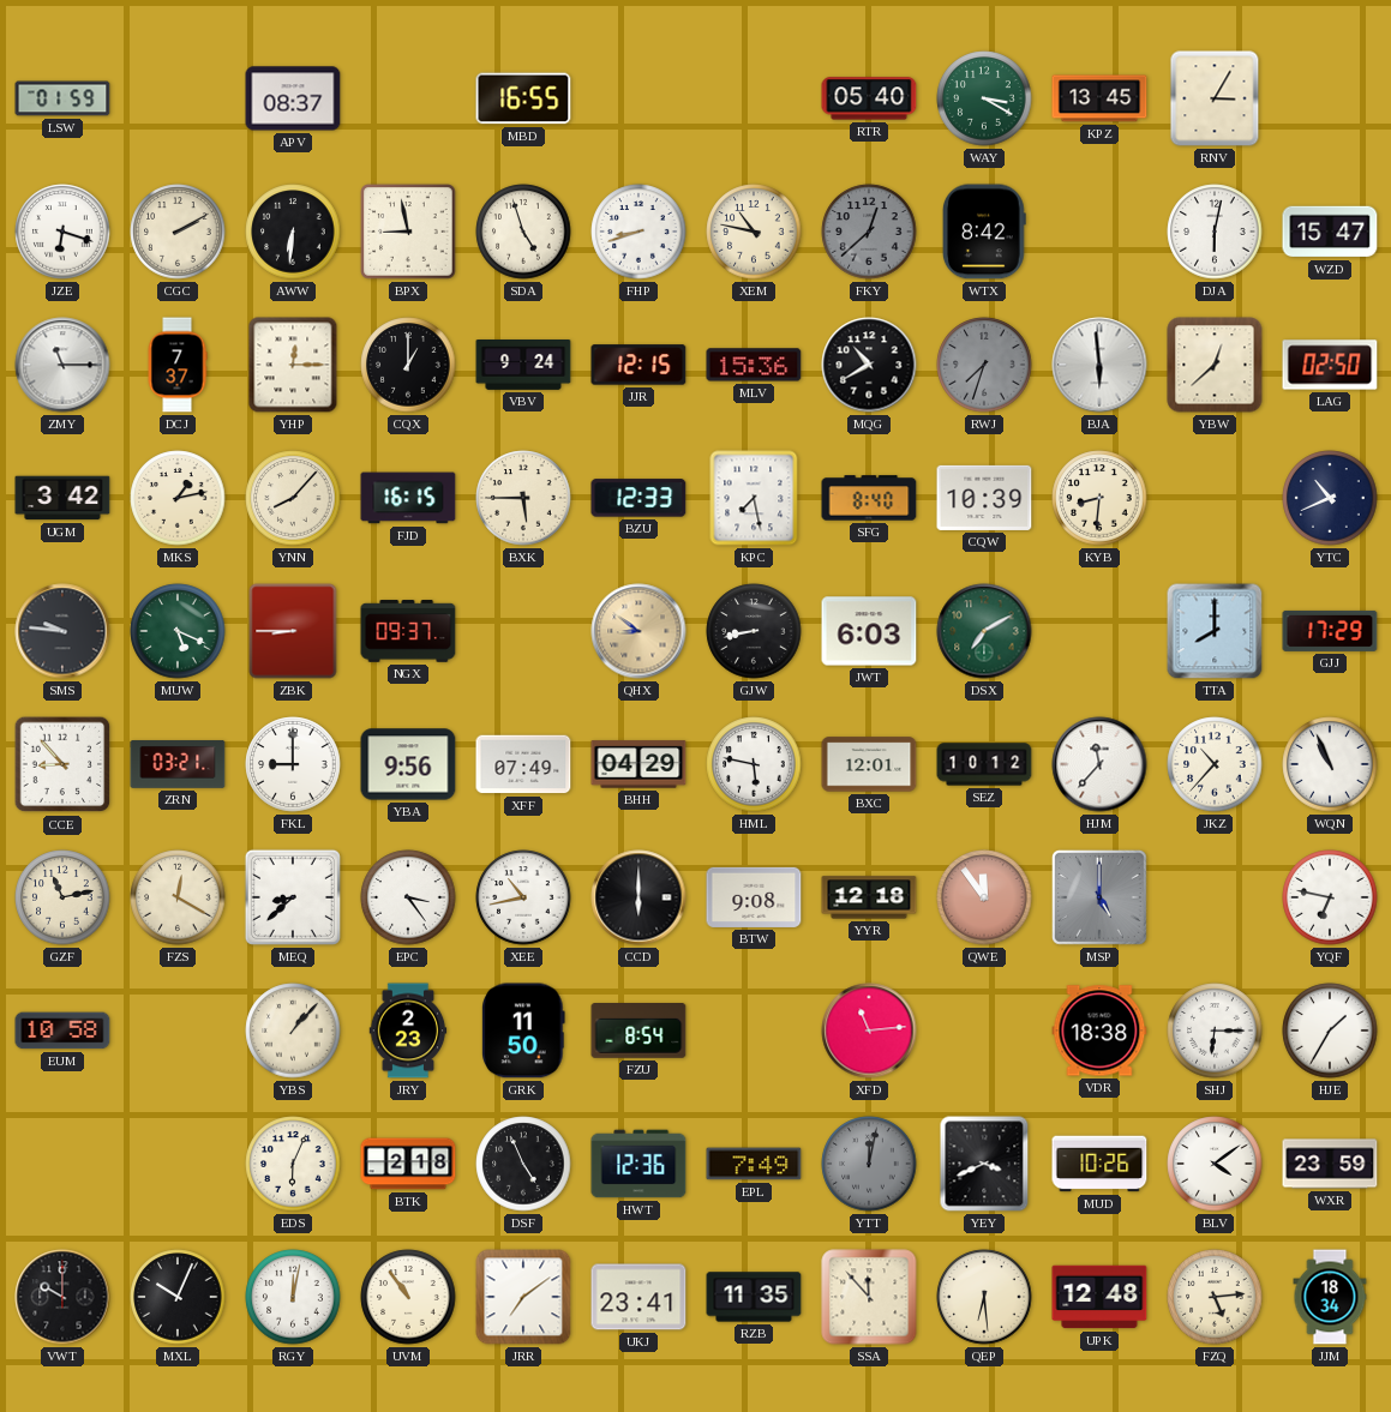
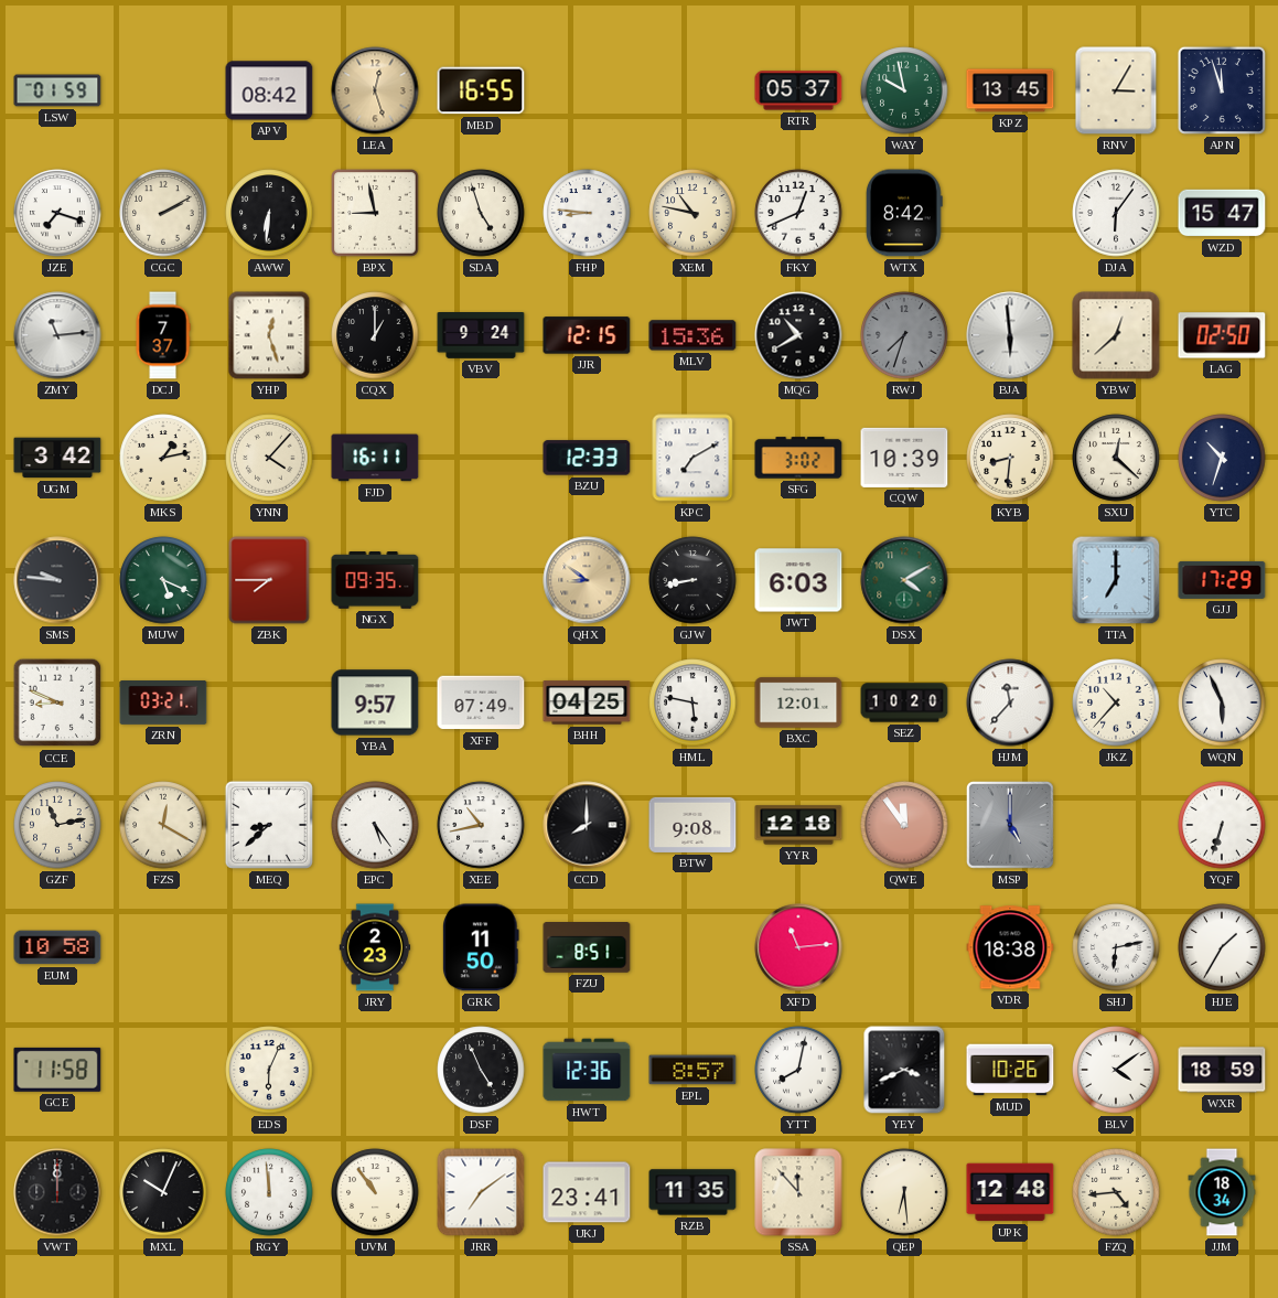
APV: 08:37 -> 08:42 (269, 90)
LEA: none -> 12:27 (375, 90)
RTR: 05:40 -> 05:37 (798, 90)
WAY: 3:20 -> 9:58 (904, 90)
APN: none -> 11:57 (1222, 90)
JZE: 6:18 -> 7:18 (57, 213)
FHP: 8:42 -> 8:46 (587, 213)
FKY: 12:38 -> 12:41 (798, 213)
FKY dial: grey -> white (798, 213)
DJA: 6:02 -> 6:06 (1116, 213)
ZMY: 11:15 -> 11:14 (57, 335)
YHP: 12:15 -> 12:27 (269, 335)
YNN: 8:07 -> 4:07 (269, 458)
FJD: 16:15 -> 16:11 (375, 458)
BXK: 5:45 -> none (523, 498)
KPC: 7:28 -> 7:10 (692, 458)
SFG: 8:40 -> 3:02 (798, 458)
SXU: none -> 12:22 (1116, 458)
YTC: 10:41 -> 10:33 (1222, 458)
ZBK: 8:45 -> 7:45 (269, 580)
NGX: 09:37 -> 09:35 (375, 580)
DSX: 7:10 -> 4:10 (904, 580)
TTA: 8:00 -> 7:00 (1116, 580)
CCE: 8:53 -> 8:49 (57, 702)
FKL: 9:00 -> none (293, 764)
YBA: 9:56 -> 9:57 (375, 702)
BHH: 04:29 -> 04:25 (587, 702)
SEZ: 10:12 -> 10:20 (904, 702)
WQN: 10:56 -> 5:56 (1222, 702)
EPC: 3:24 -> 5:24 (375, 825)
CCD: 6:00 -> 8:00 (587, 825)
YQF: 6:47 -> 6:33 (1222, 825)
YBS: 1:07 -> none (293, 1031)
FZU: 8:54 -> 8:51 (587, 948)
SHJ: 6:15 -> 6:13 (1116, 947)
GCE: none -> 11:58 (57, 1070)
BTK: 2:18 -> none (408, 1164)
EPL: 7:49 -> 8:57 (692, 1070)
YTT: 12:02 -> 8:02 (798, 1070)
YTT dial: grey -> white (798, 1070)
WXR: 23:59 -> 18:59 (1222, 1070)
VWT: 10:00 -> 12:00 (57, 1192)
RGY: 12:02 -> 11:59 (269, 1192)
FZQ: 5:14 -> 4:44 (1116, 1192)
